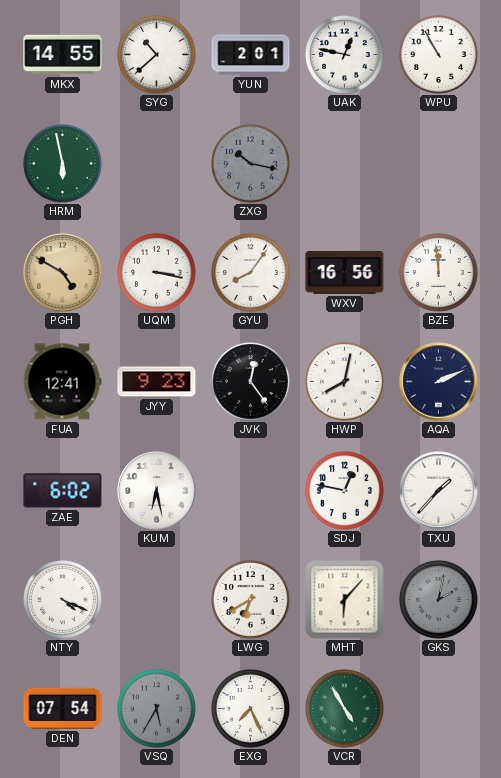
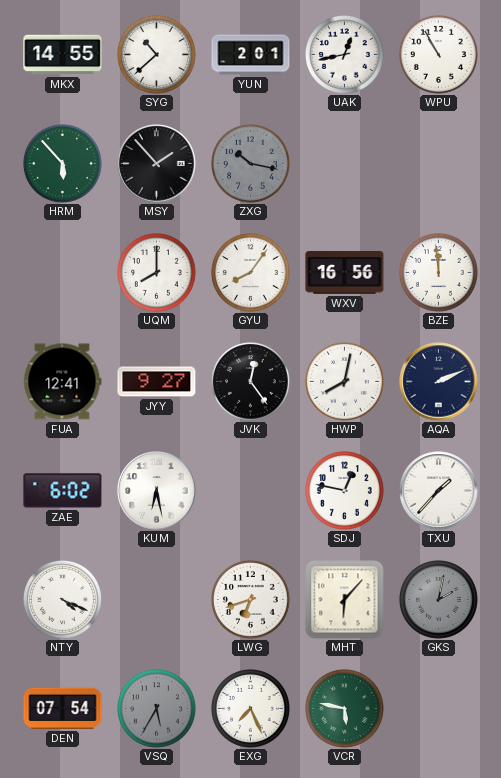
UAK: 12:47 -> 12:43 (345, 55)
HRM: 5:58 -> 5:53 (63, 164)
MSY: none -> 1:53 (157, 164)
PGH: 4:50 -> none (63, 273)
UQM: 3:17 -> 8:00 (157, 273)
JYY: 9:23 -> 9:27 (157, 382)
LWG: 6:40 -> 6:42 (251, 600)
VCR: 4:55 -> 5:47 (345, 709)
